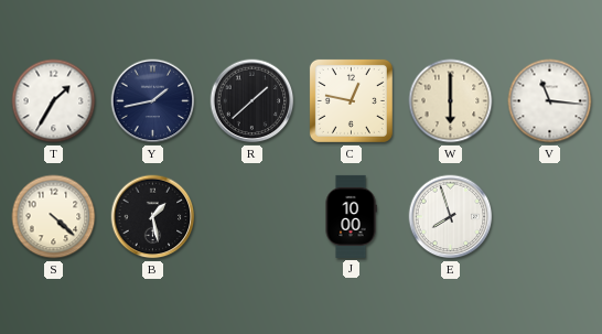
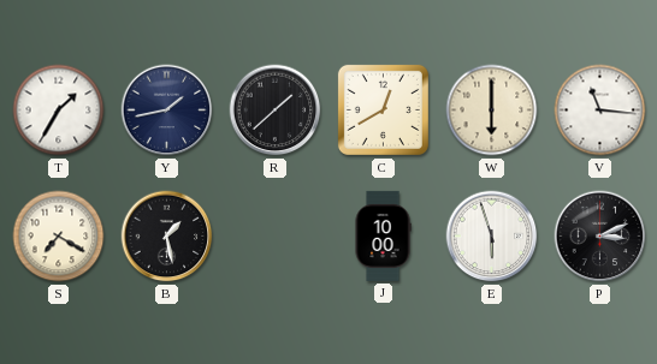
C: 12:47 -> 12:40 (383, 109)
S: 4:22 -> 7:20 (59, 237)
E: 7:57 -> 5:57 (492, 237)
P: none -> 3:11 (600, 237)
